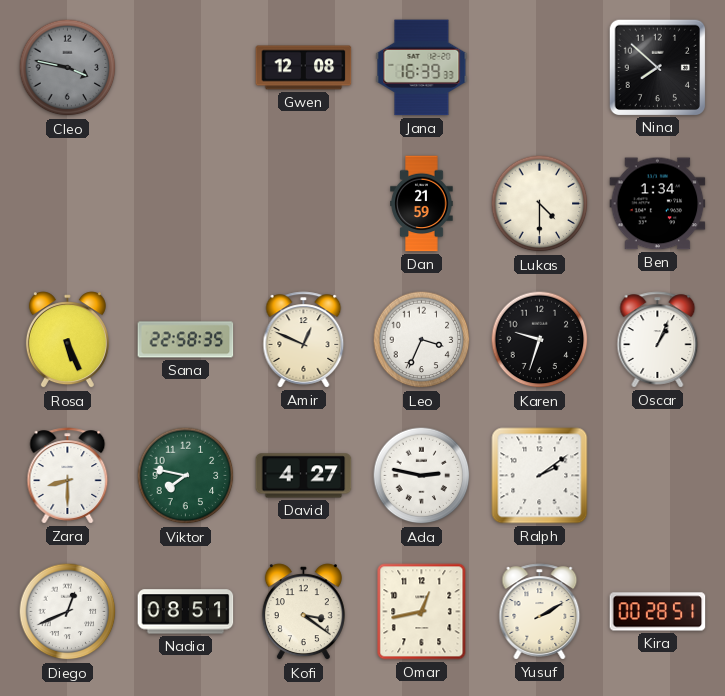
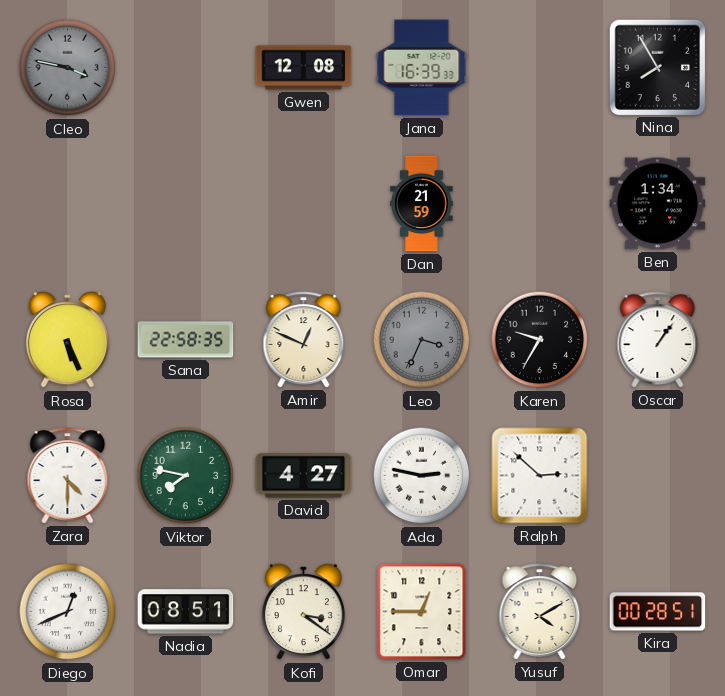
Nina: 7:52 -> 7:55 (657, 67)
Lukas: 4:30 -> none (540, 204)
Leo dial: white -> grey (422, 340)
Karen: 9:33 -> 9:35 (540, 340)
Oscar: 1:04 -> 1:06 (658, 340)
Zara: 8:30 -> 4:30 (68, 476)
Ralph: 2:09 -> 2:52 (540, 476)
Omar: 12:43 -> 12:45 (422, 612)
Yusuf: 2:10 -> 4:10 (540, 612)
